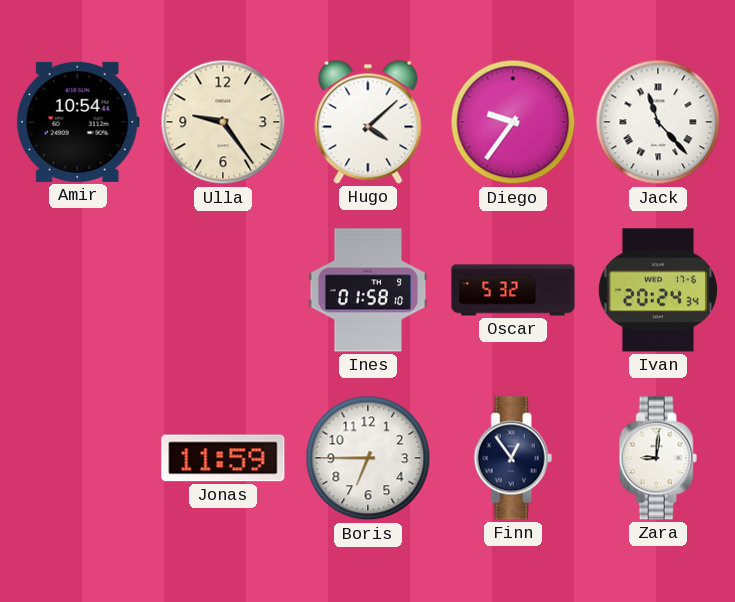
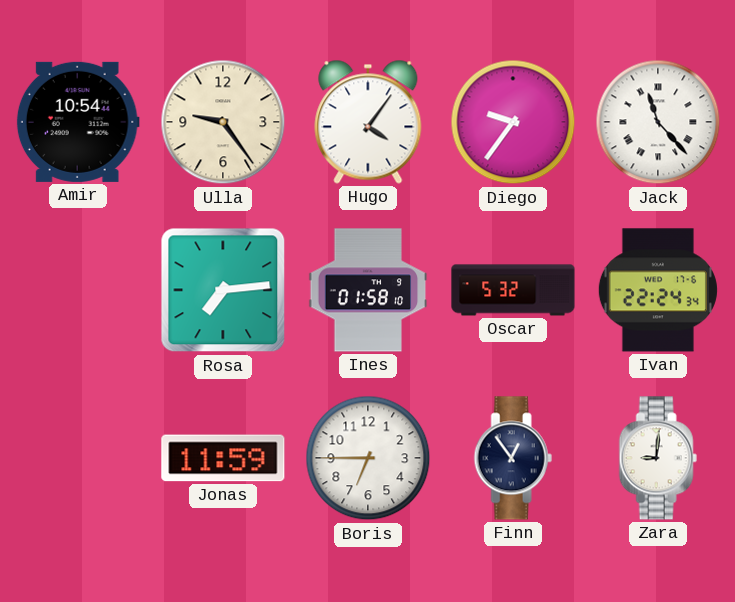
Hugo: 4:08 -> 4:06 (368, 122)
Rosa: none -> 7:14 (223, 290)
Ivan: 20:24 -> 22:24 (658, 290)
